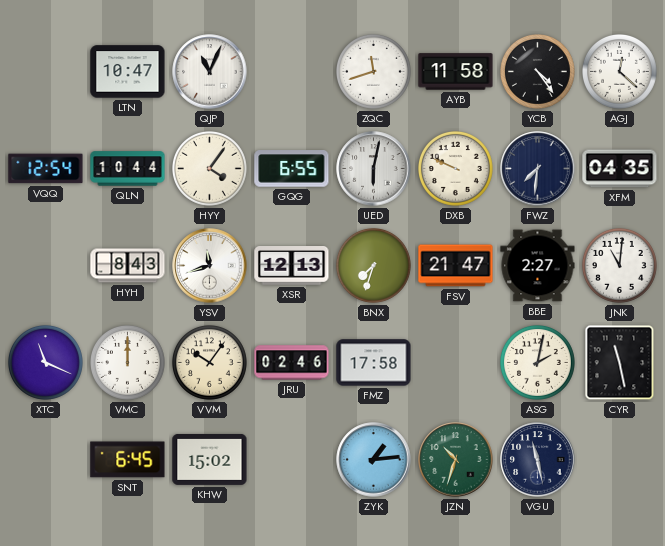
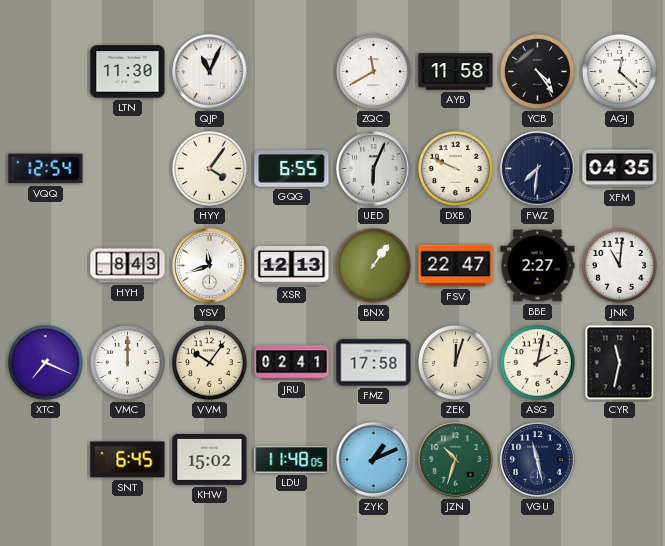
LTN: 10:47 -> 11:30 (128, 72)
ZQC: 11:42 -> 11:40 (374, 72)
QLN: 10:44 -> none (128, 169)
UED: 6:02 -> 6:04 (374, 169)
BNX: 7:33 -> 1:06 (374, 266)
FSV: 21:47 -> 22:47 (456, 266)
XTC: 11:19 -> 7:19 (46, 363)
JRU: 02:46 -> 02:41 (292, 363)
ZEK: none -> 12:03 (456, 363)
CYR: 11:28 -> 11:32 (620, 363)
LDU: none -> 11:48 (292, 459)
ZYK: 1:14 -> 1:11 (374, 460)
